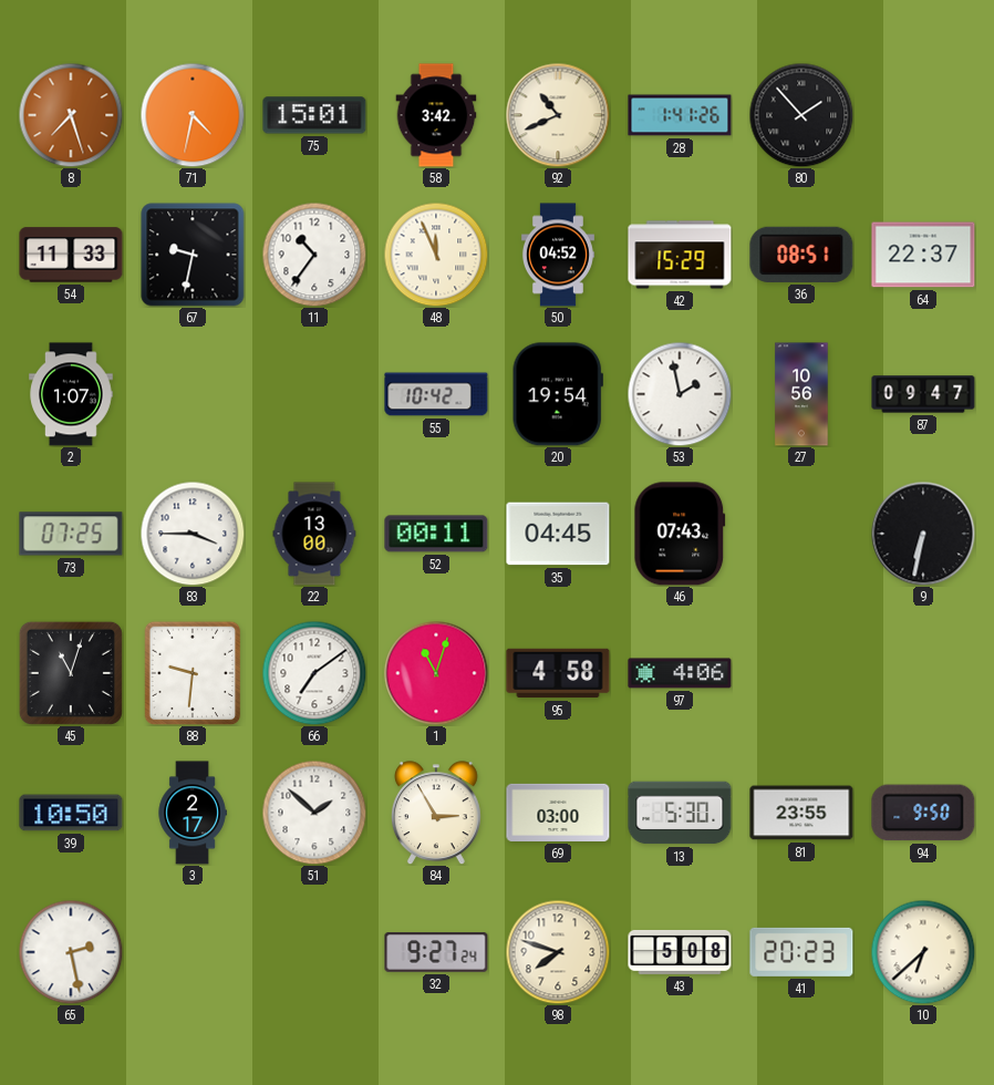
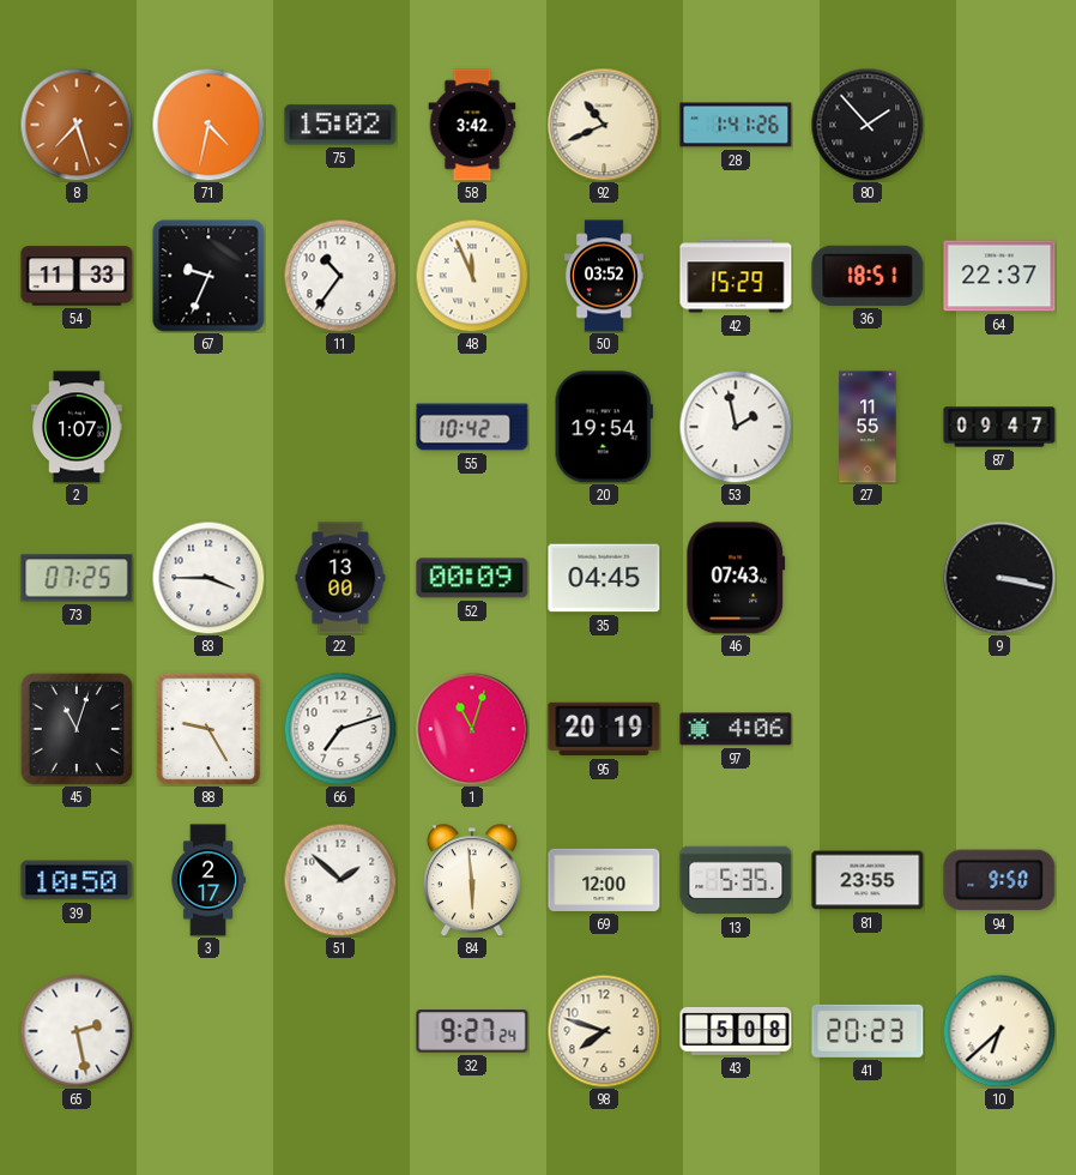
75: 15:01 -> 15:02 (340, 125)
67: 9:32 -> 9:34 (208, 276)
50: 04:52 -> 03:52 (604, 276)
36: 08:51 -> 18:51 (868, 276)
27: 10:56 -> 11:55 (868, 427)
52: 00:11 -> 00:09 (472, 578)
9: 6:32 -> 3:17 (999, 578)
88: 9:31 -> 9:25 (208, 729)
66: 7:09 -> 7:12 (340, 729)
95: 4:58 -> 20:19 (604, 729)
84: 2:55 -> 5:59 (472, 880)
69: 03:00 -> 12:00 (604, 880)
13: 5:30 -> 5:35 (736, 880)
